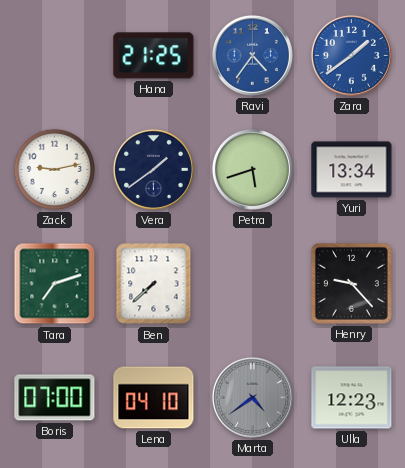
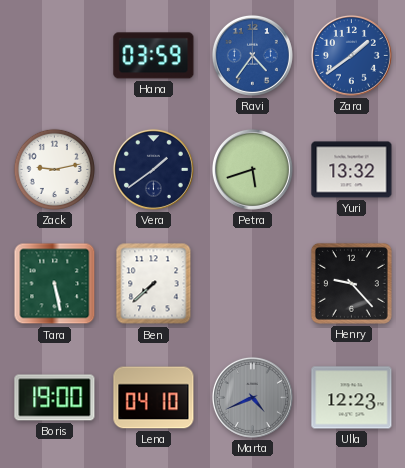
Hana: 21:25 -> 03:59 (154, 56)
Yuri: 13:34 -> 13:32 (352, 170)
Tara: 7:12 -> 5:28 (55, 284)
Boris: 07:00 -> 19:00 (55, 398)
Marta: 4:39 -> 4:41 (252, 397)
